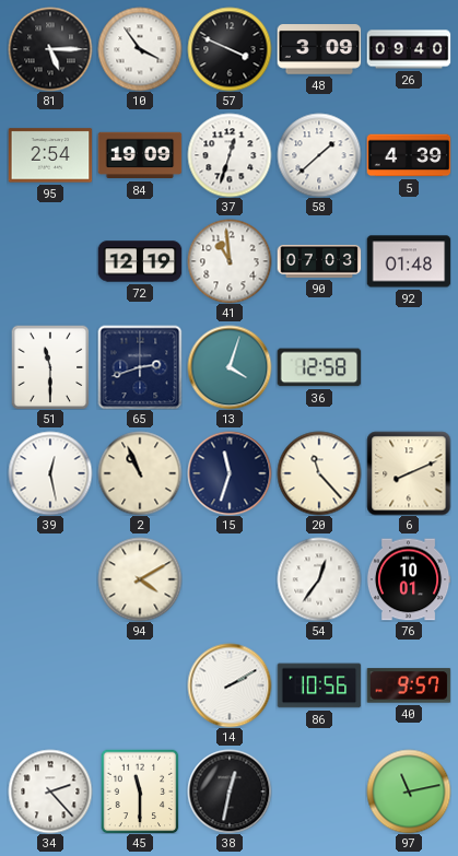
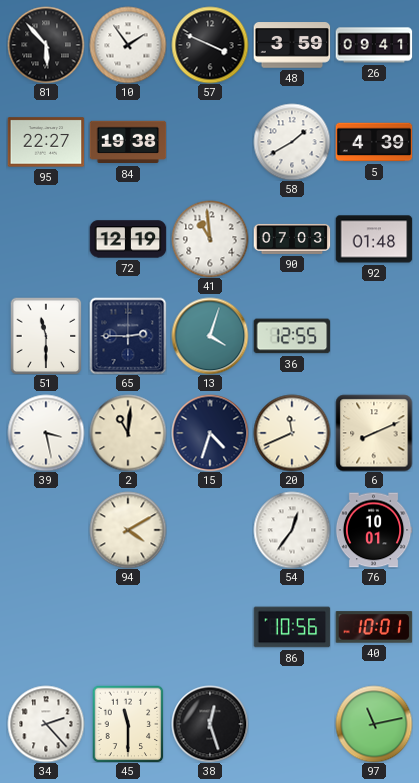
81: 5:15 -> 5:53 (46, 45)
10: 3:54 -> 1:54 (128, 45)
48: 3:09 -> 3:59 (292, 45)
26: 09:40 -> 09:41 (374, 45)
95: 2:54 -> 22:27 (46, 142)
84: 19:09 -> 19:38 (128, 142)
37: 12:33 -> none (230, 155)
58: 1:38 -> 1:40 (292, 142)
65: 2:42 -> 2:45 (128, 336)
36: 12:58 -> 12:55 (292, 336)
39: 12:28 -> 3:28 (46, 433)
2: 10:56 -> 11:01 (128, 433)
15: 11:33 -> 4:33 (210, 433)
20: 11:23 -> 11:41 (292, 433)
14: 2:10 -> none (230, 685)
40: 9:57 -> 10:01 (374, 627)
38: 12:32 -> 12:27 (210, 724)
